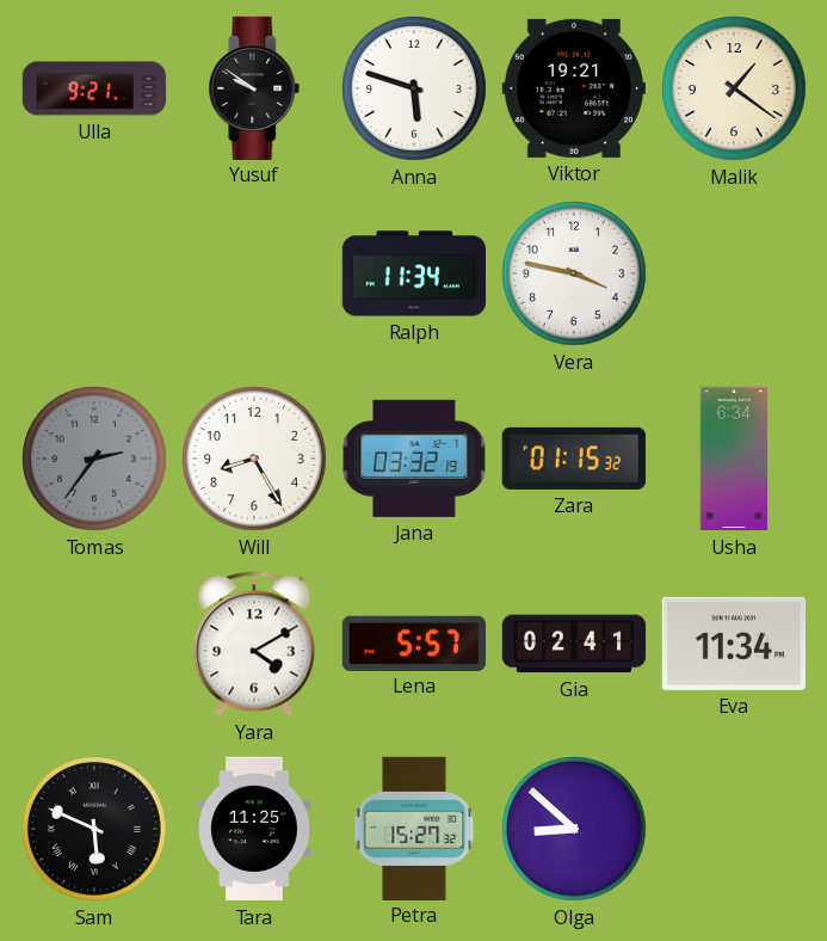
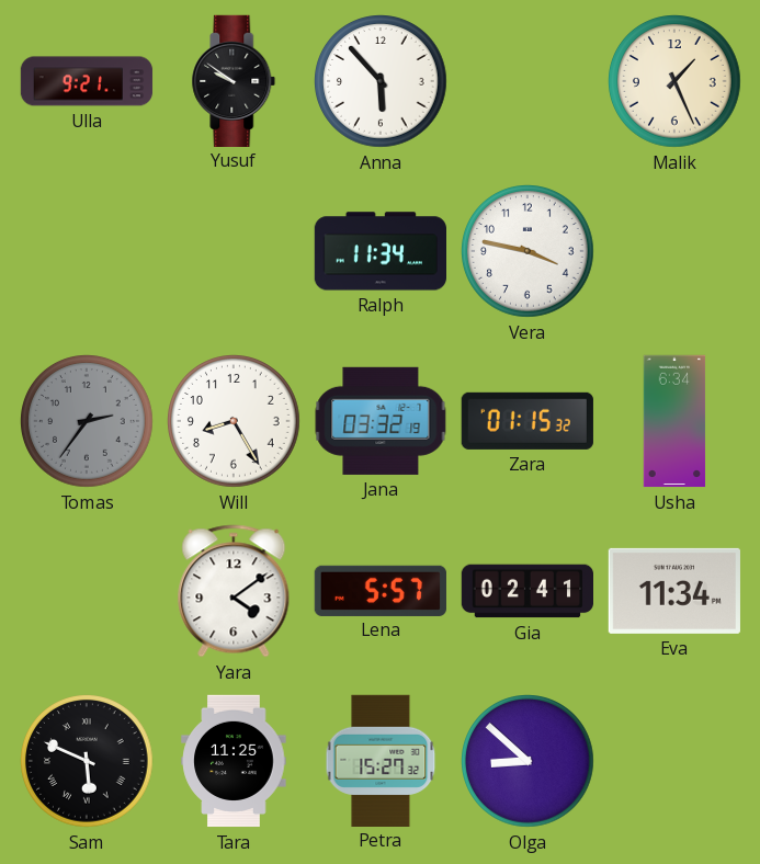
Anna: 5:48 -> 5:53 (381, 81)
Viktor: 19:21 -> none (574, 88)
Malik: 1:21 -> 1:26 (674, 81)
Yara: 4:10 -> 4:09 (234, 591)
